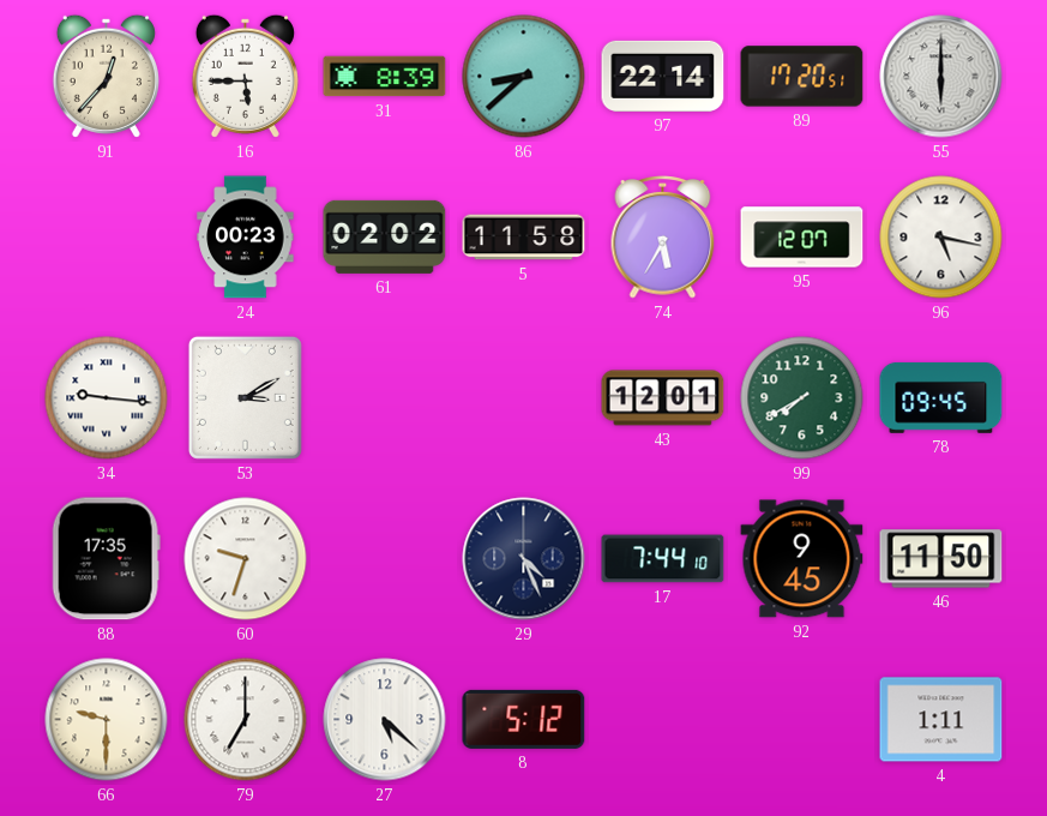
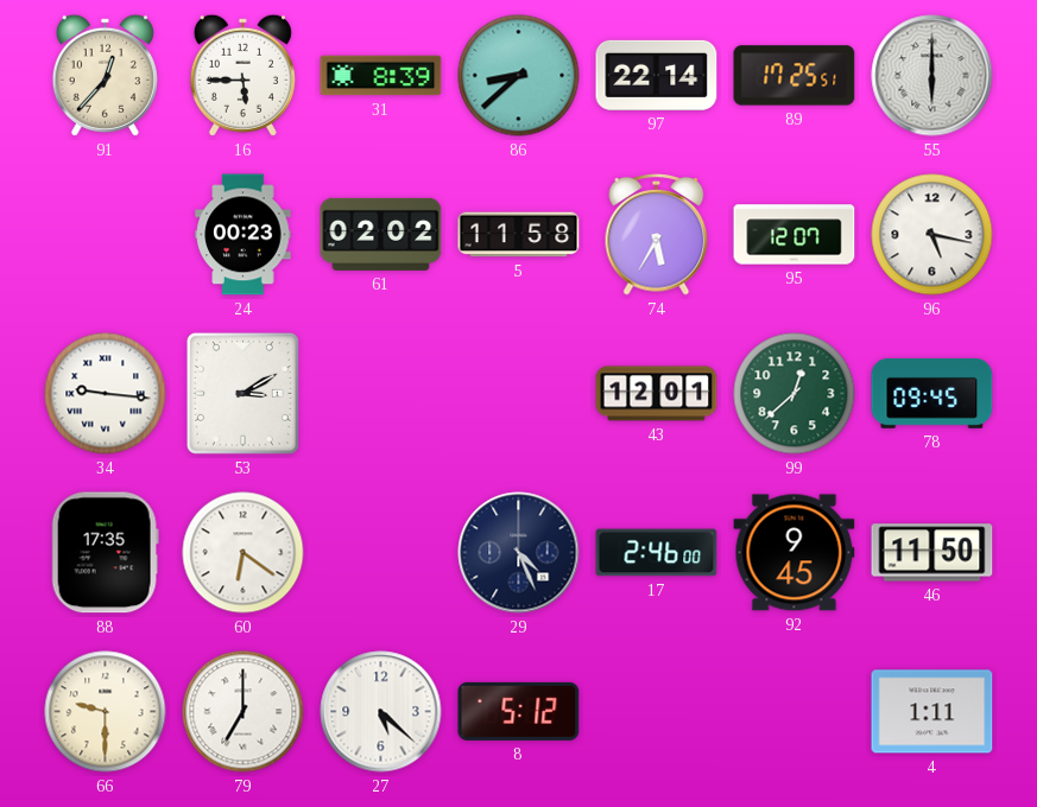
89: 17:20 -> 17:25 (795, 76)
99: 7:40 -> 12:38 (795, 394)
60: 9:33 -> 6:21 (244, 553)
17: 7:44 -> 2:46 (657, 553)
